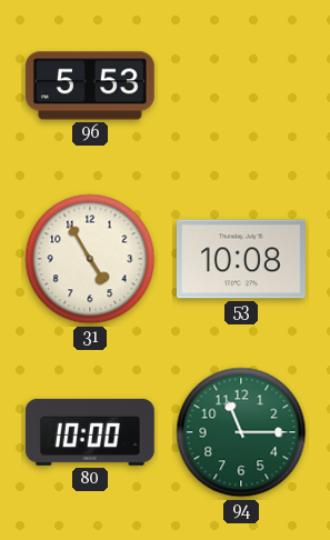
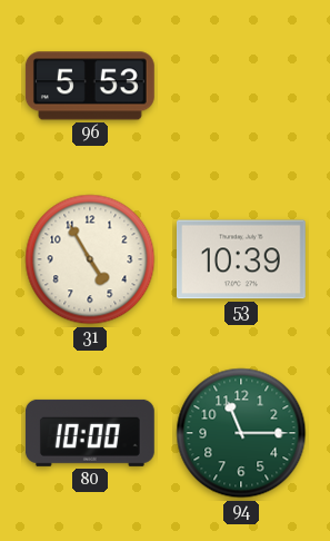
53: 10:08 -> 10:39 (241, 259)
